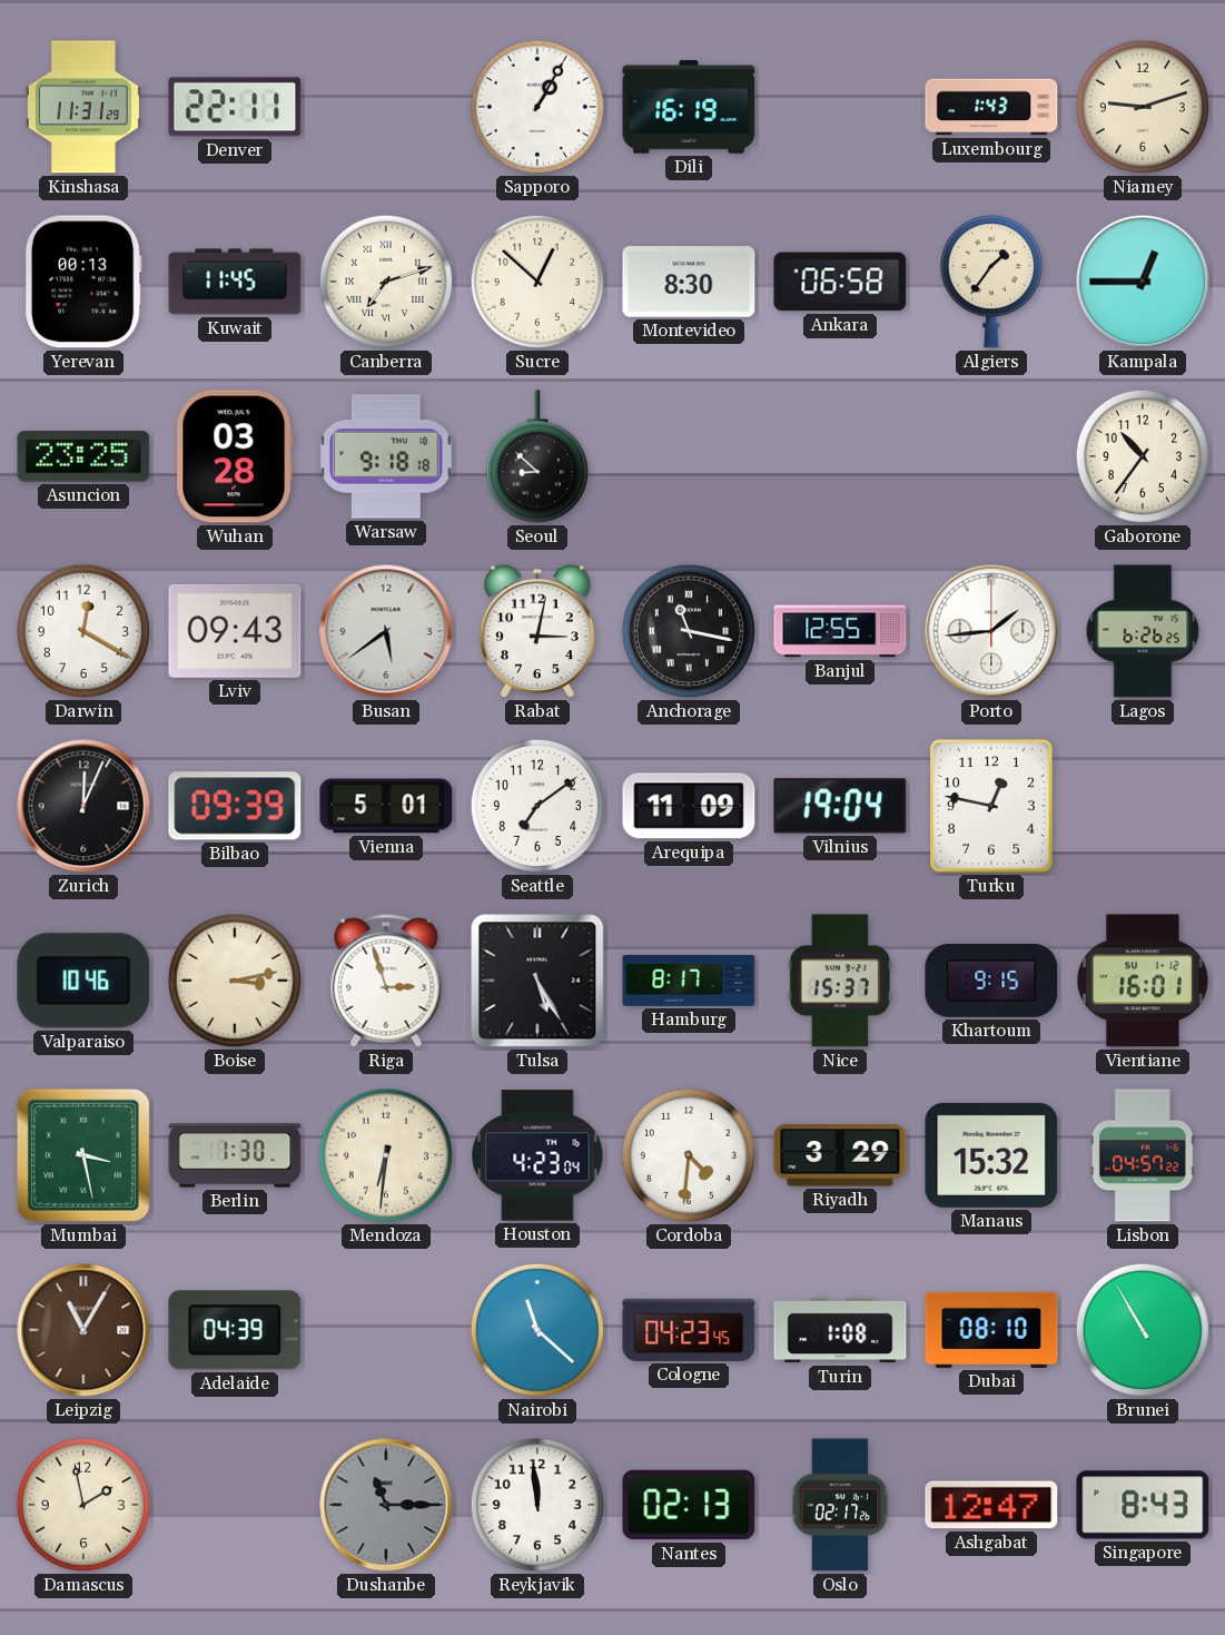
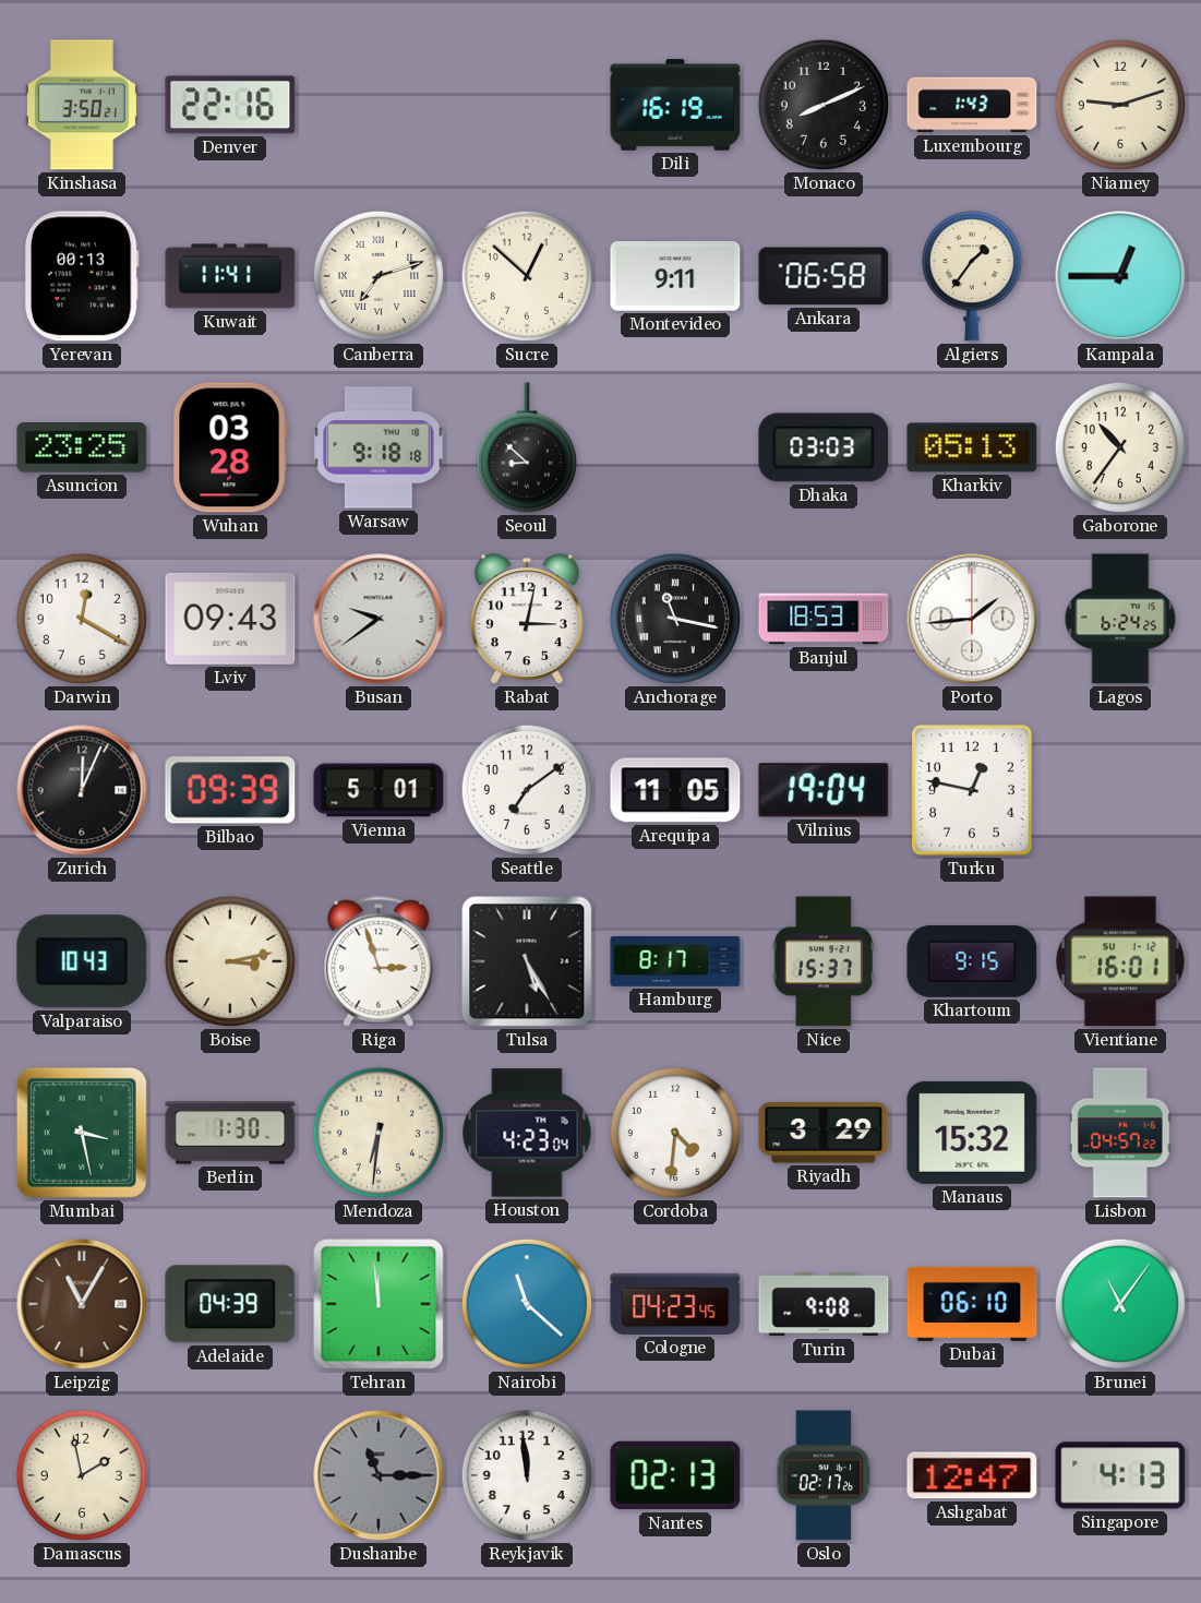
Kinshasa: 11:31 -> 3:50 (82, 105)
Denver: 22:11 -> 22:16 (230, 105)
Sapporo: 1:05 -> none (537, 107)
Monaco: none -> 8:11 (824, 105)
Kuwait: 11:45 -> 11:41 (230, 276)
Montevideo: 8:30 -> 9:11 (675, 276)
Dhaka: none -> 03:03 (824, 447)
Kharkiv: none -> 05:13 (972, 447)
Busan: 5:39 -> 9:39 (379, 619)
Banjul: 12:55 -> 18:53 (824, 619)
Lagos: 6:26 -> 6:24 (1120, 619)
Arequipa: 11:09 -> 11:05 (675, 790)
Valparaiso: 10:46 -> 10:43 (82, 961)
Tehran: none -> 11:59 (379, 1304)
Turin: 1:08 -> 9:08 (824, 1304)
Dubai: 08:10 -> 06:10 (972, 1304)
Brunei: 10:55 -> 11:06 (1120, 1304)
Singapore: 8:43 -> 4:13 (1120, 1475)
